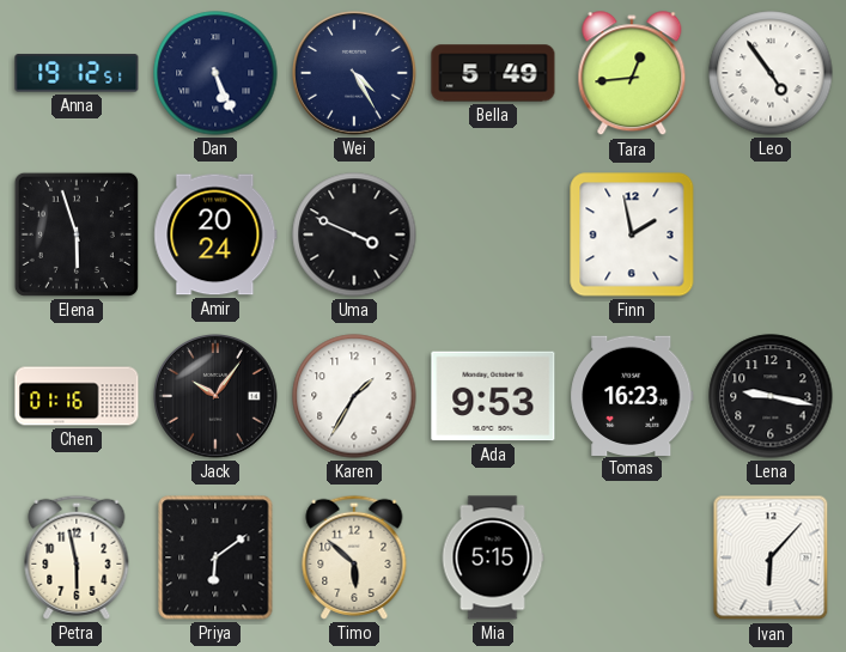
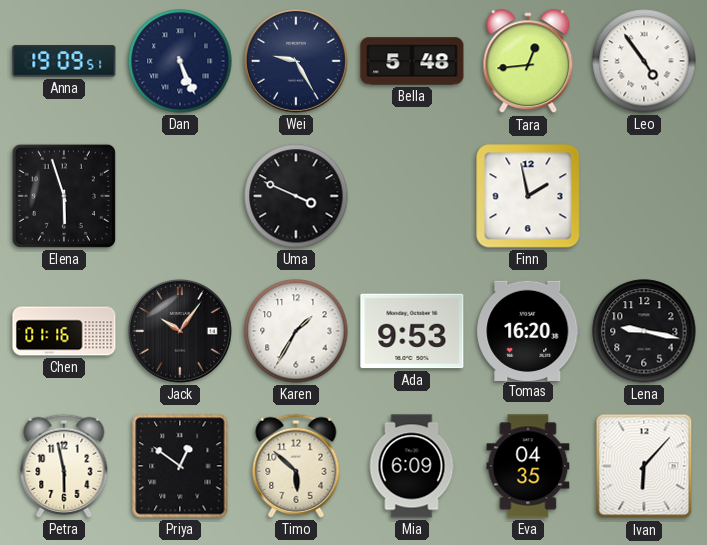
Anna: 19:12 -> 19:09 (64, 61)
Wei: 4:25 -> 9:25 (297, 62)
Bella: 5:49 -> 5:48 (412, 61)
Amir: 20:24 -> none (215, 234)
Tomas: 16:23 -> 16:20 (528, 330)
Priya: 6:09 -> 12:51 (180, 466)
Mia: 5:15 -> 6:09 (412, 466)
Eva: none -> 04:35 (528, 466)
